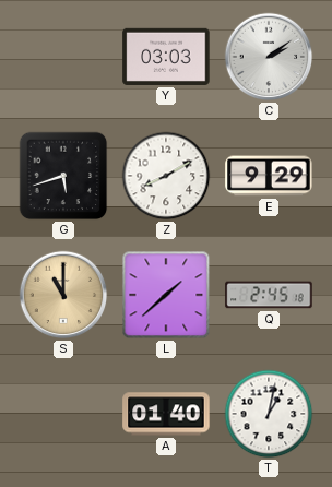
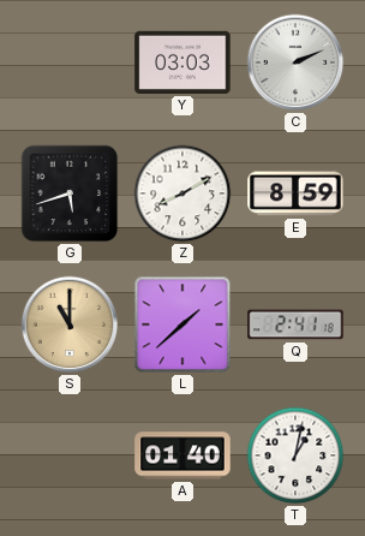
C: 2:09 -> 2:11 (295, 62)
E: 9:29 -> 8:59 (295, 193)
Q: 2:45 -> 2:41 (295, 324)
